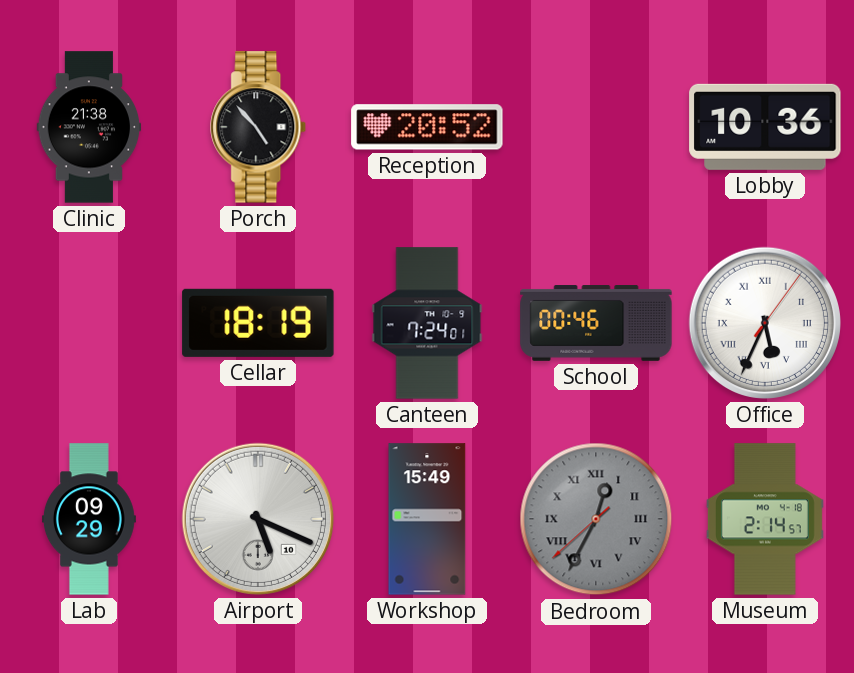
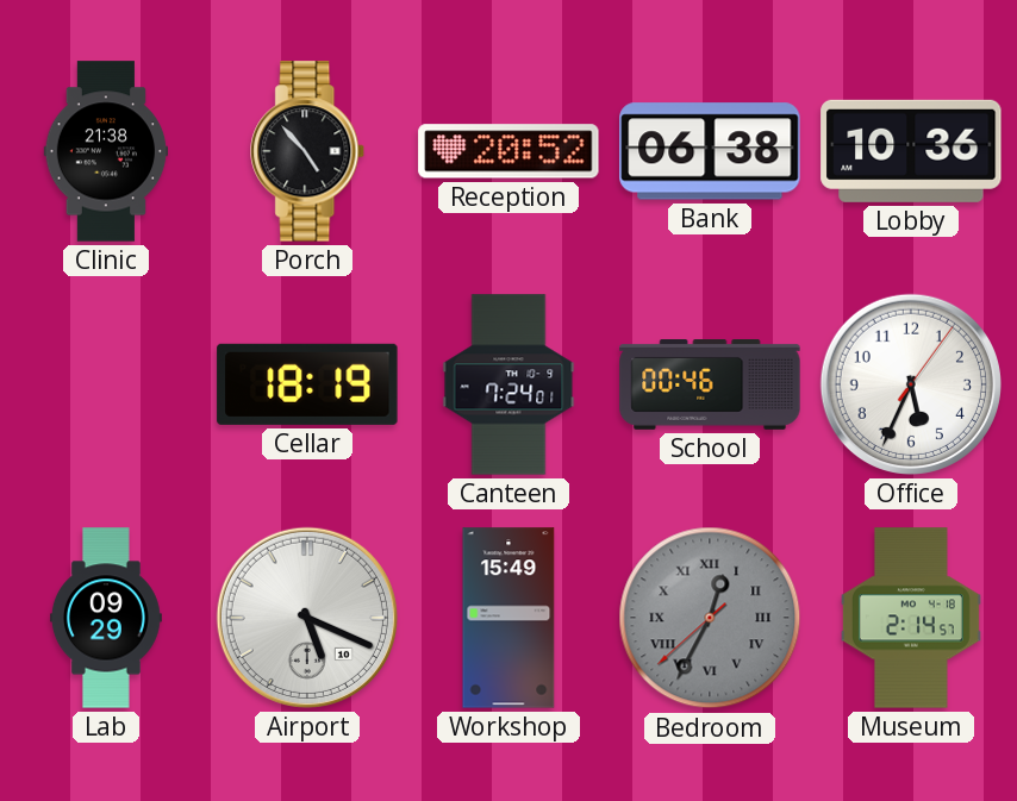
Bank: none -> 06:38 (710, 151)
Office numerals: Roman -> Arabic (911, 384)
